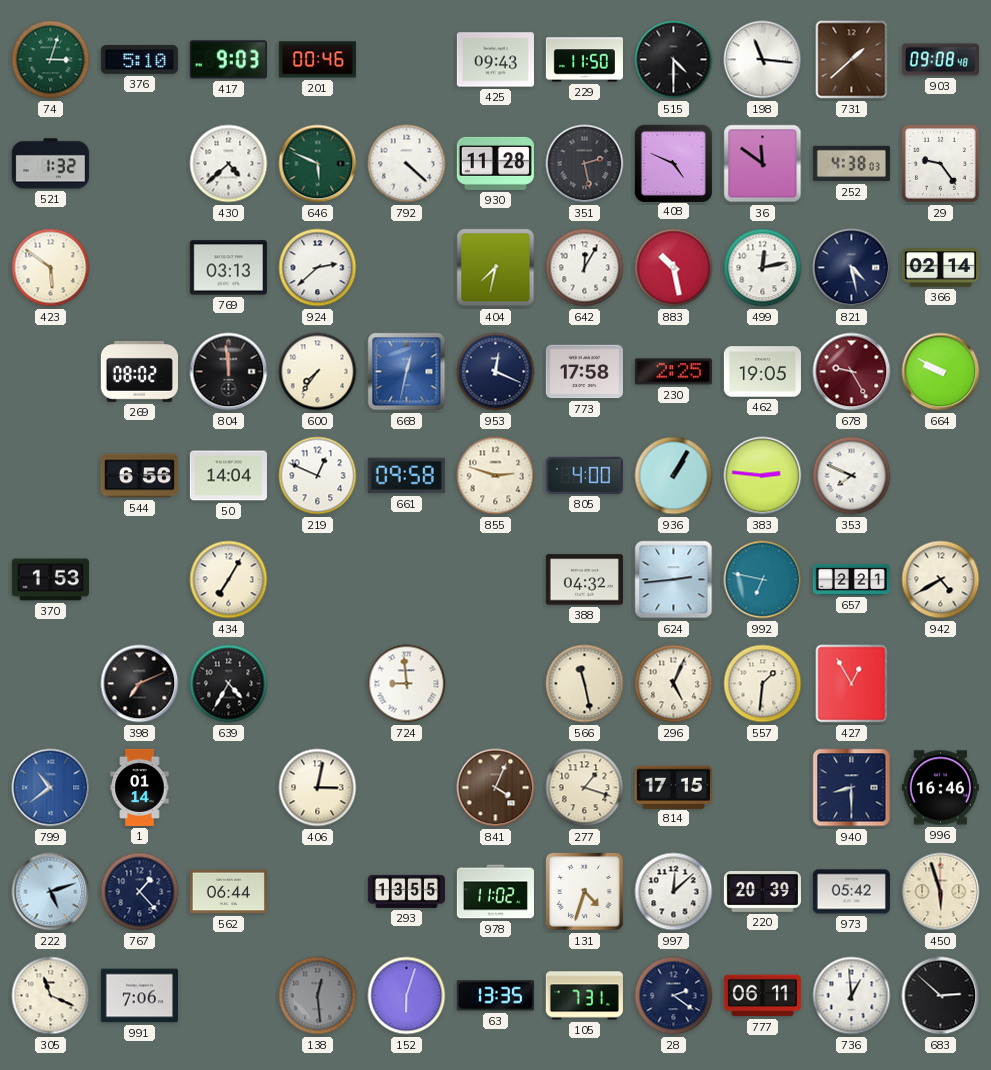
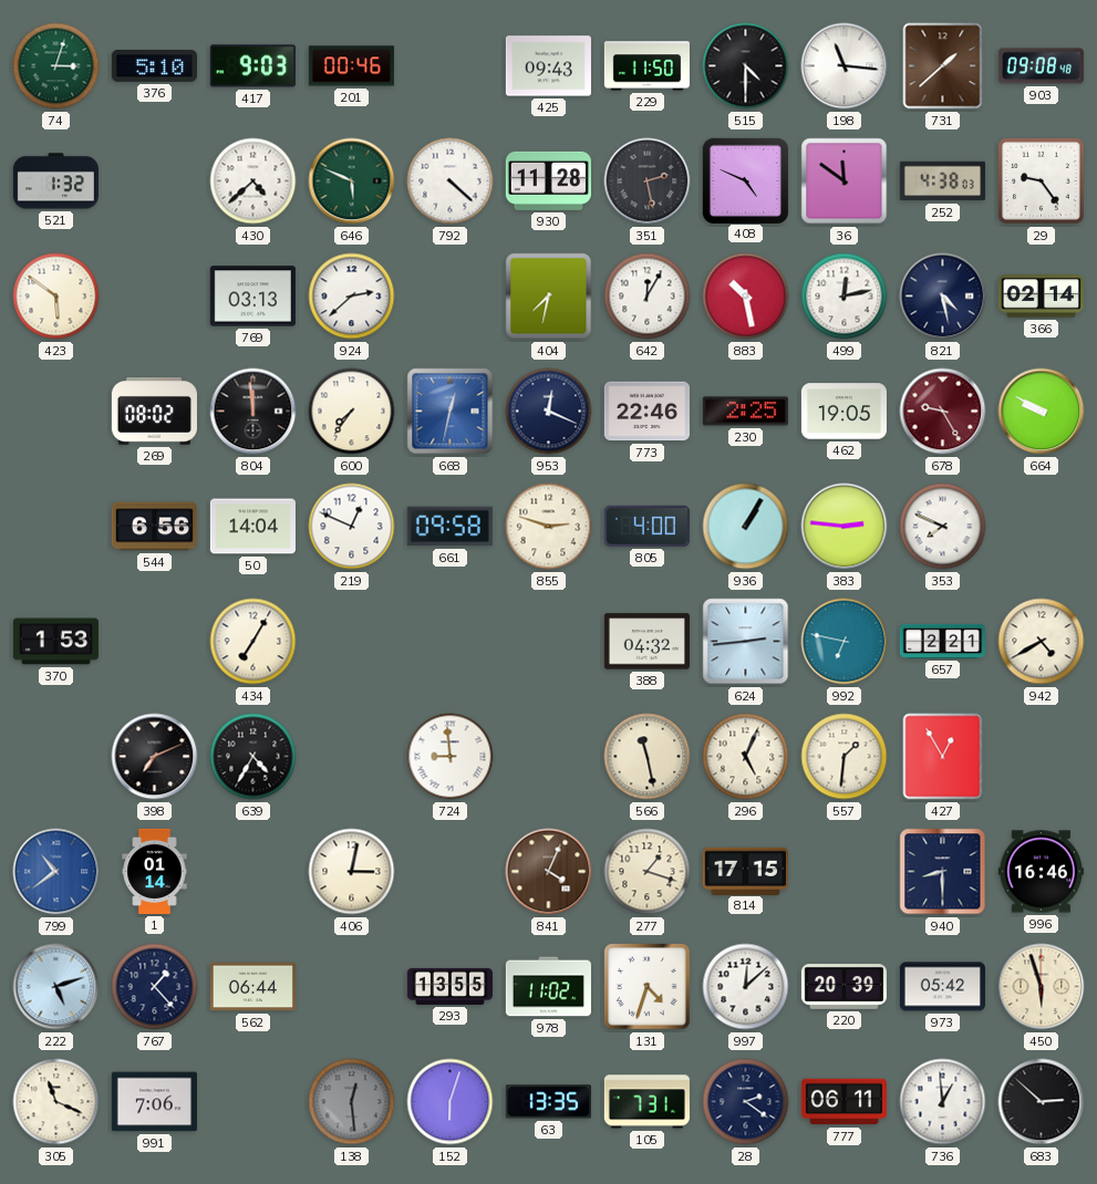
773: 17:58 -> 22:46 (646, 412)
